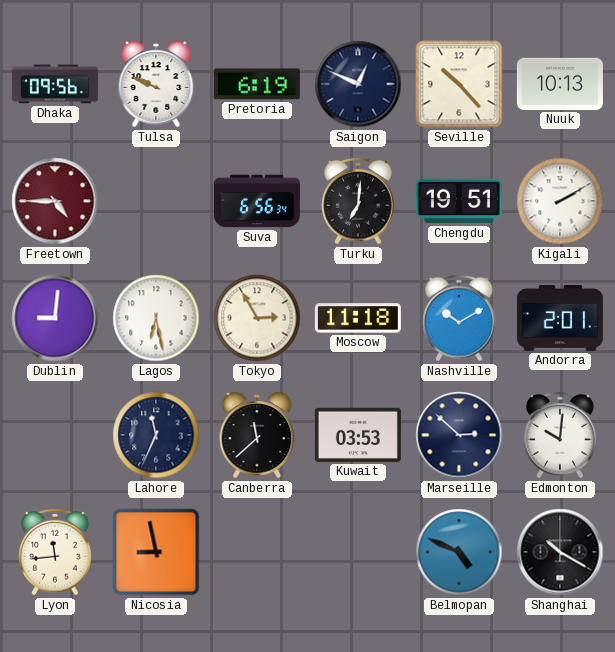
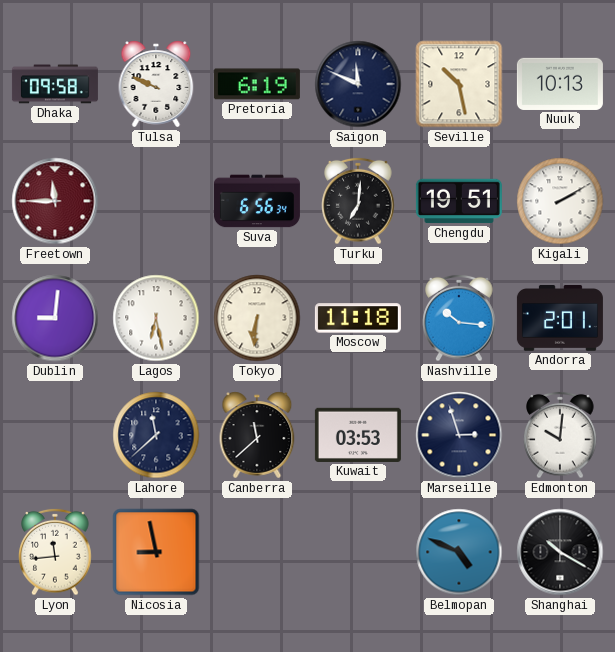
Dhaka: 09:56 -> 09:58 (55, 84)
Saigon: 12:49 -> 11:49 (358, 84)
Seville: 10:23 -> 10:28 (459, 84)
Freetown: 4:45 -> 11:45 (55, 201)
Tokyo: 2:55 -> 6:31 (257, 318)
Nashville: 10:10 -> 10:16 (459, 318)
Lahore: 11:34 -> 11:38 (156, 435)
Marseille: 2:52 -> 2:57 (459, 435)
